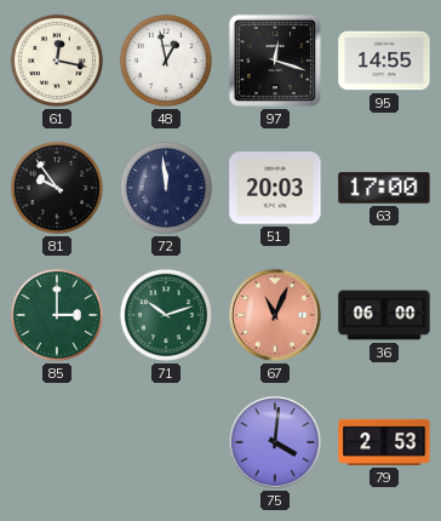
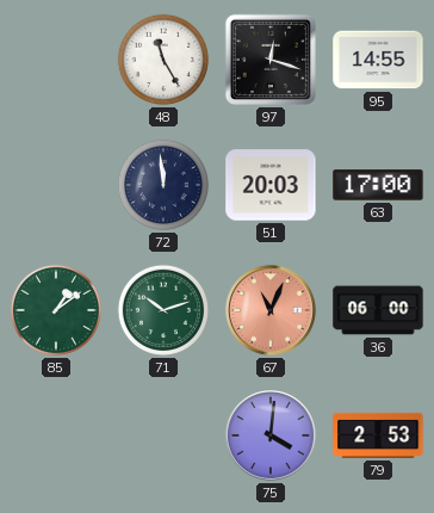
61: 12:17 -> none (57, 61)
48: 12:58 -> 11:25 (163, 60)
81: 9:54 -> none (57, 188)
85: 3:00 -> 1:09 (56, 310)
